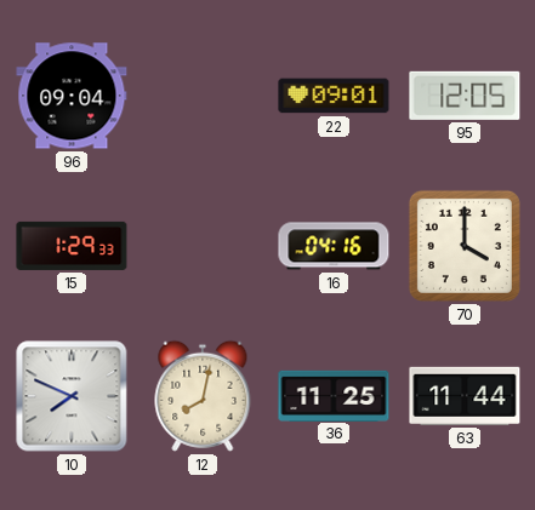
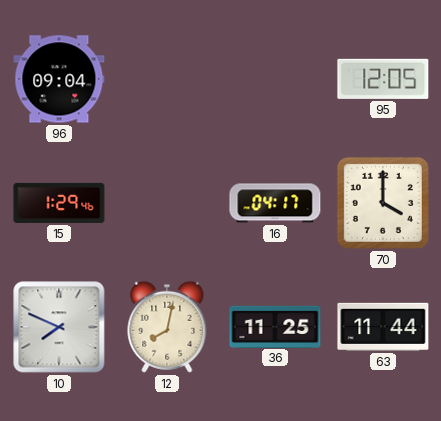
22: 09:01 -> none (334, 96)
15: 1:29:33 -> 1:29:46 (59, 203)
16: 04:16 -> 04:17 (275, 203)
